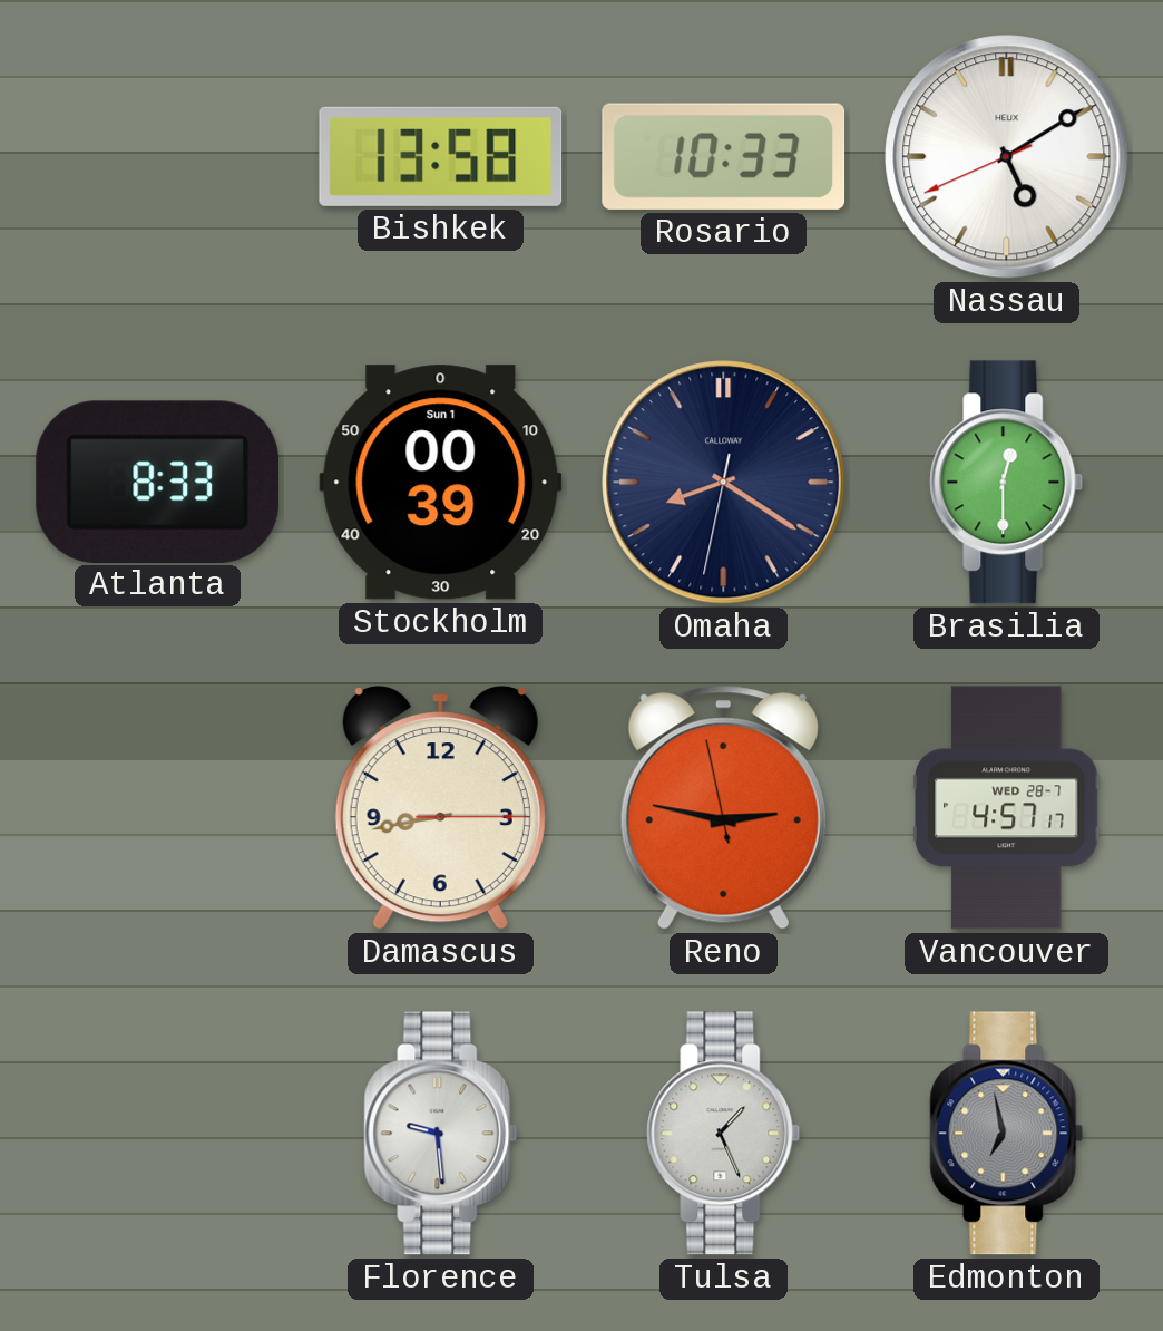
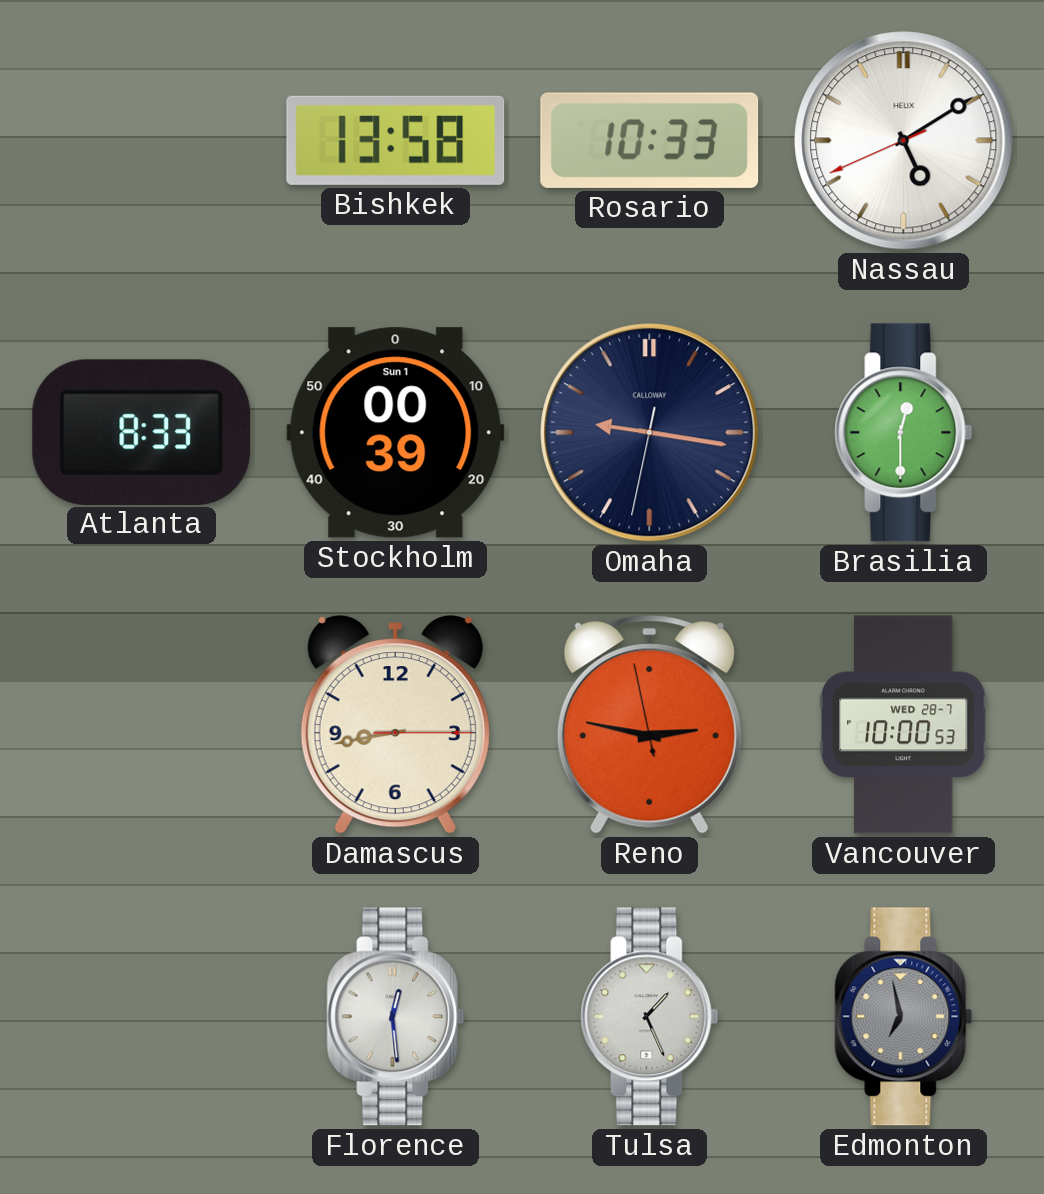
Omaha: 8:20 -> 9:16 (650, 433)
Vancouver: 4:57 -> 10:00 (903, 725)
Florence: 9:29 -> 12:29 (396, 1017)
